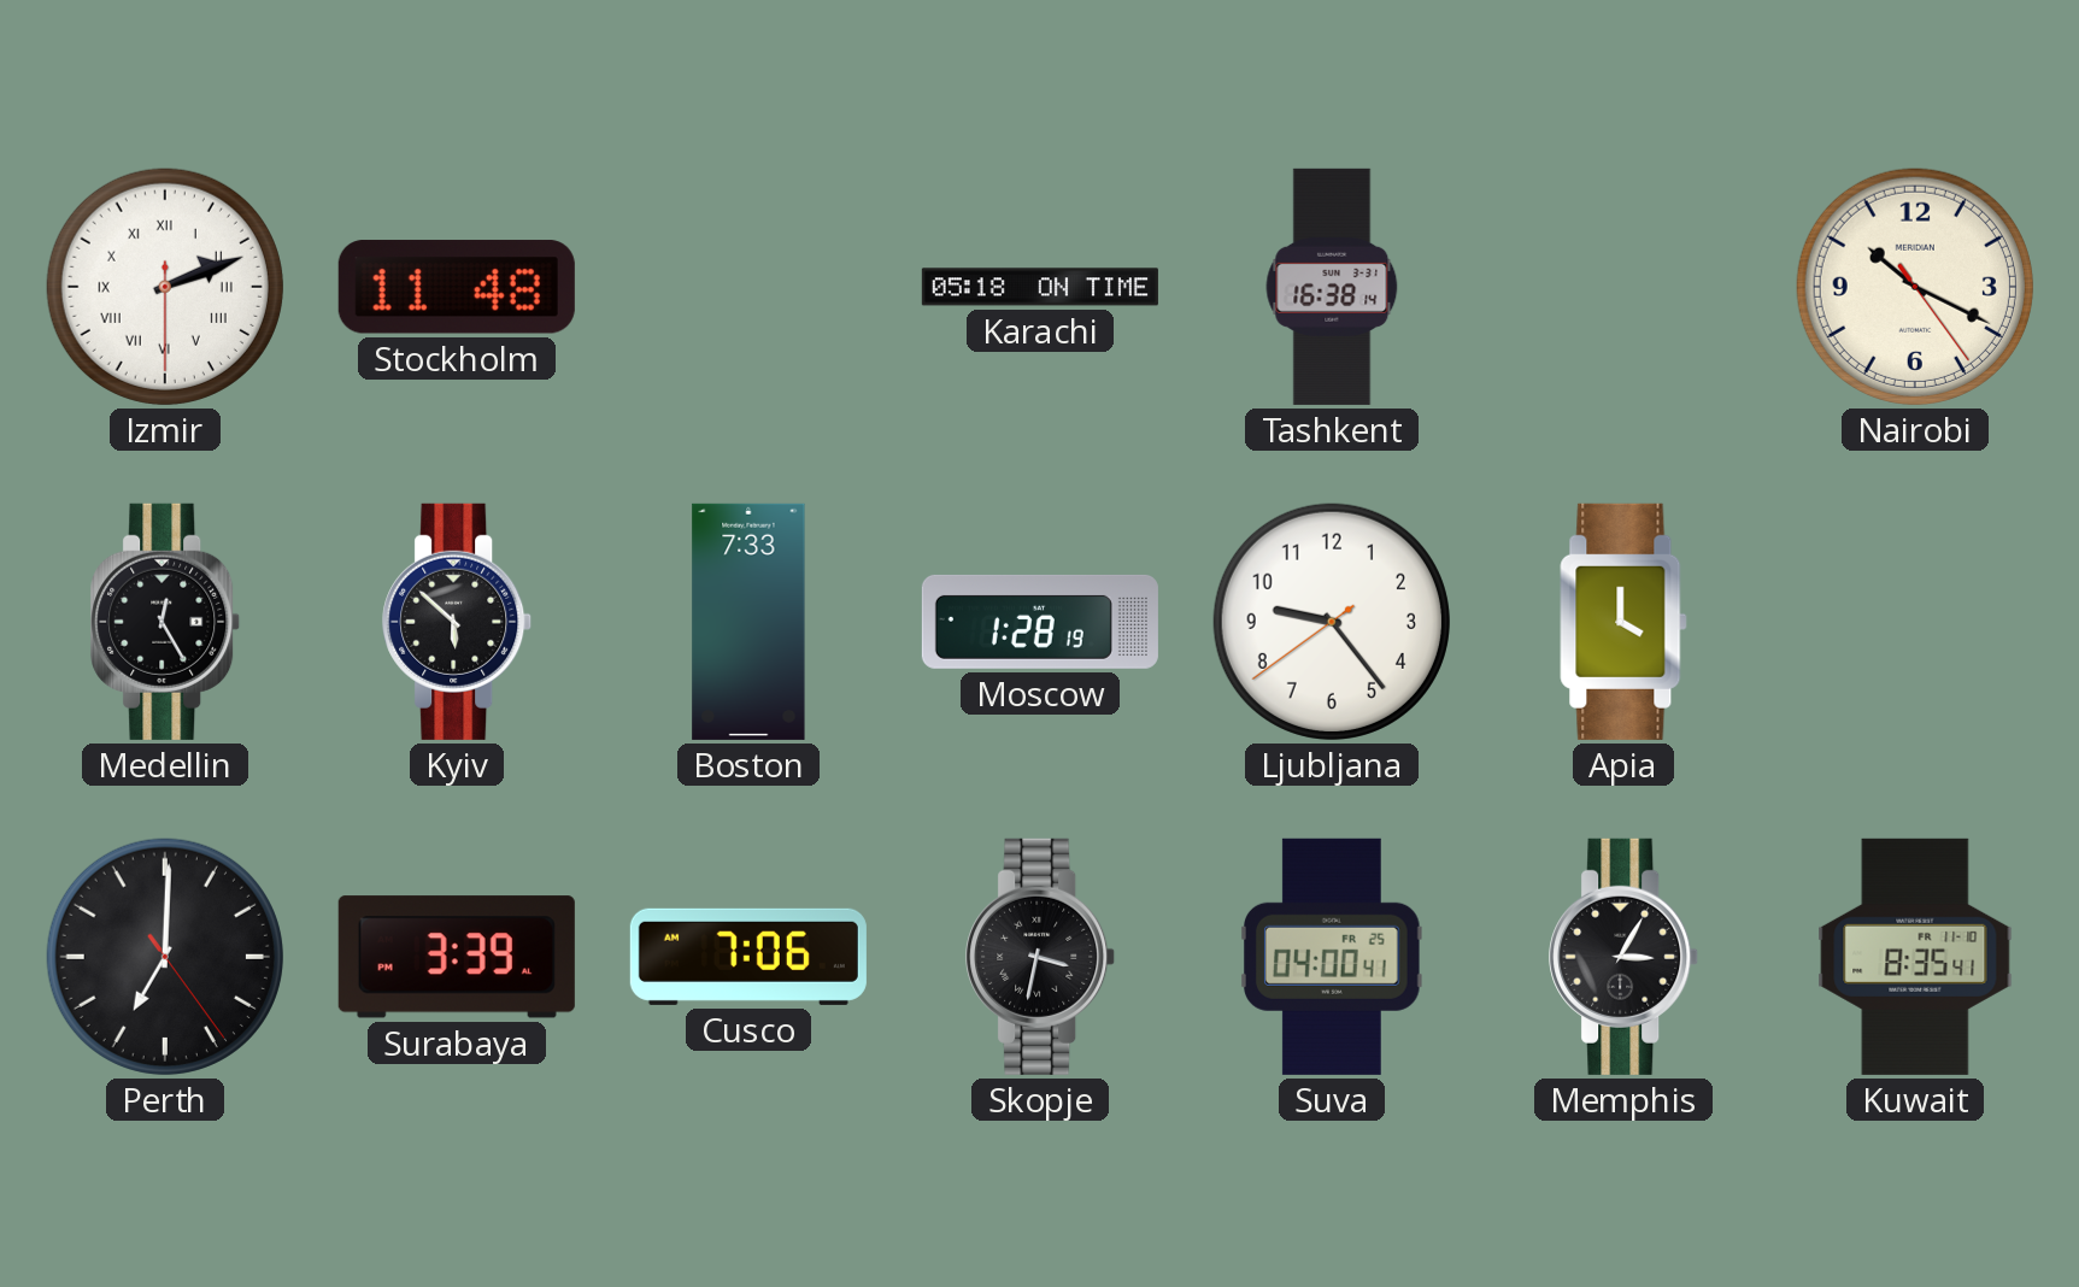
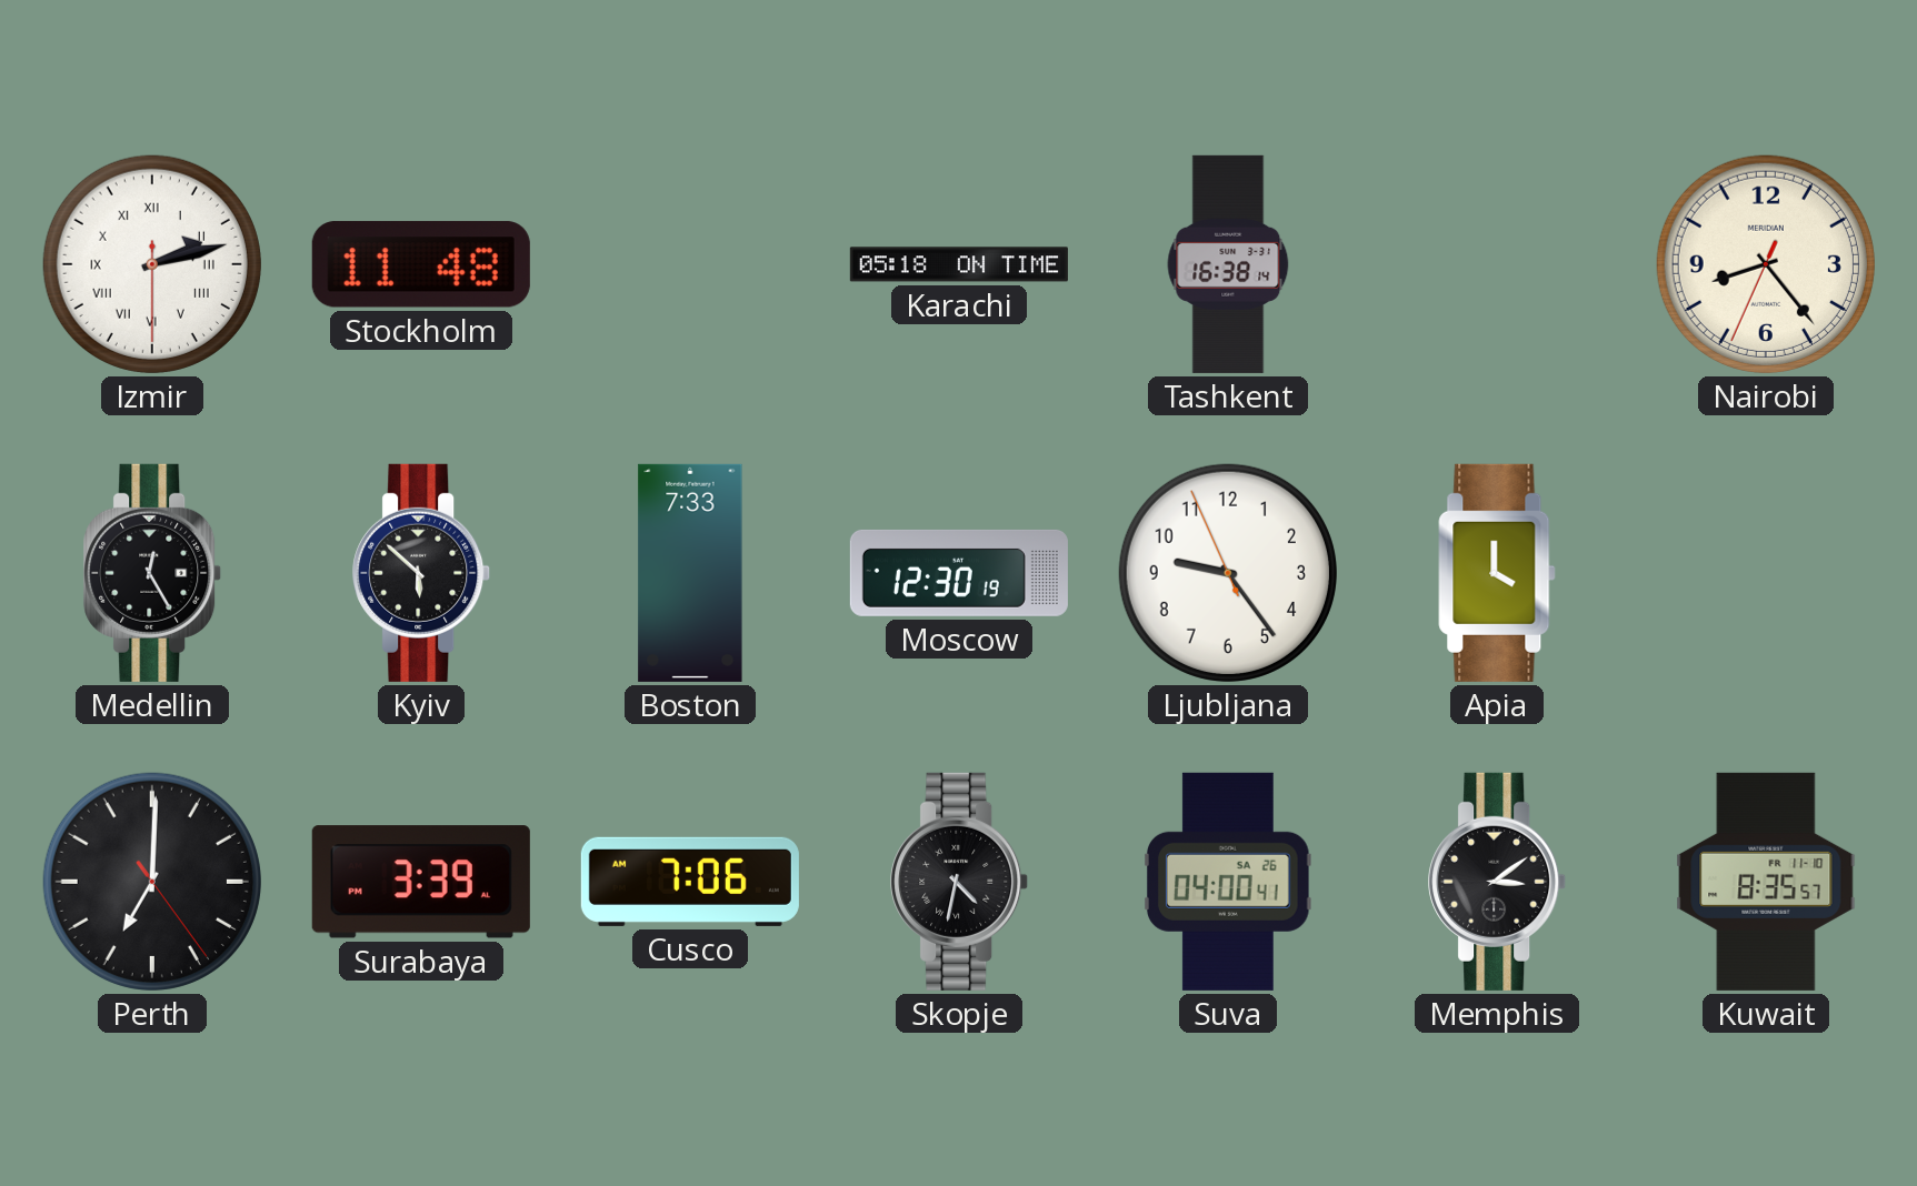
Izmir: 2:11 -> 2:12 (152, 264)
Nairobi: 10:19 -> 8:23 (1766, 264)
Moscow: 1:28 -> 12:30 (959, 573)
Ljubljana: 9:23:39 -> 9:23:56 (1228, 573)
Skopje: 3:32 -> 4:32 (960, 882)
Suva date: FR 25 -> SA 26 (1229, 882)
Memphis: 3:05 -> 3:09 (1498, 882)
Kuwait: 8:35:41 -> 8:35:57 (1766, 882)
